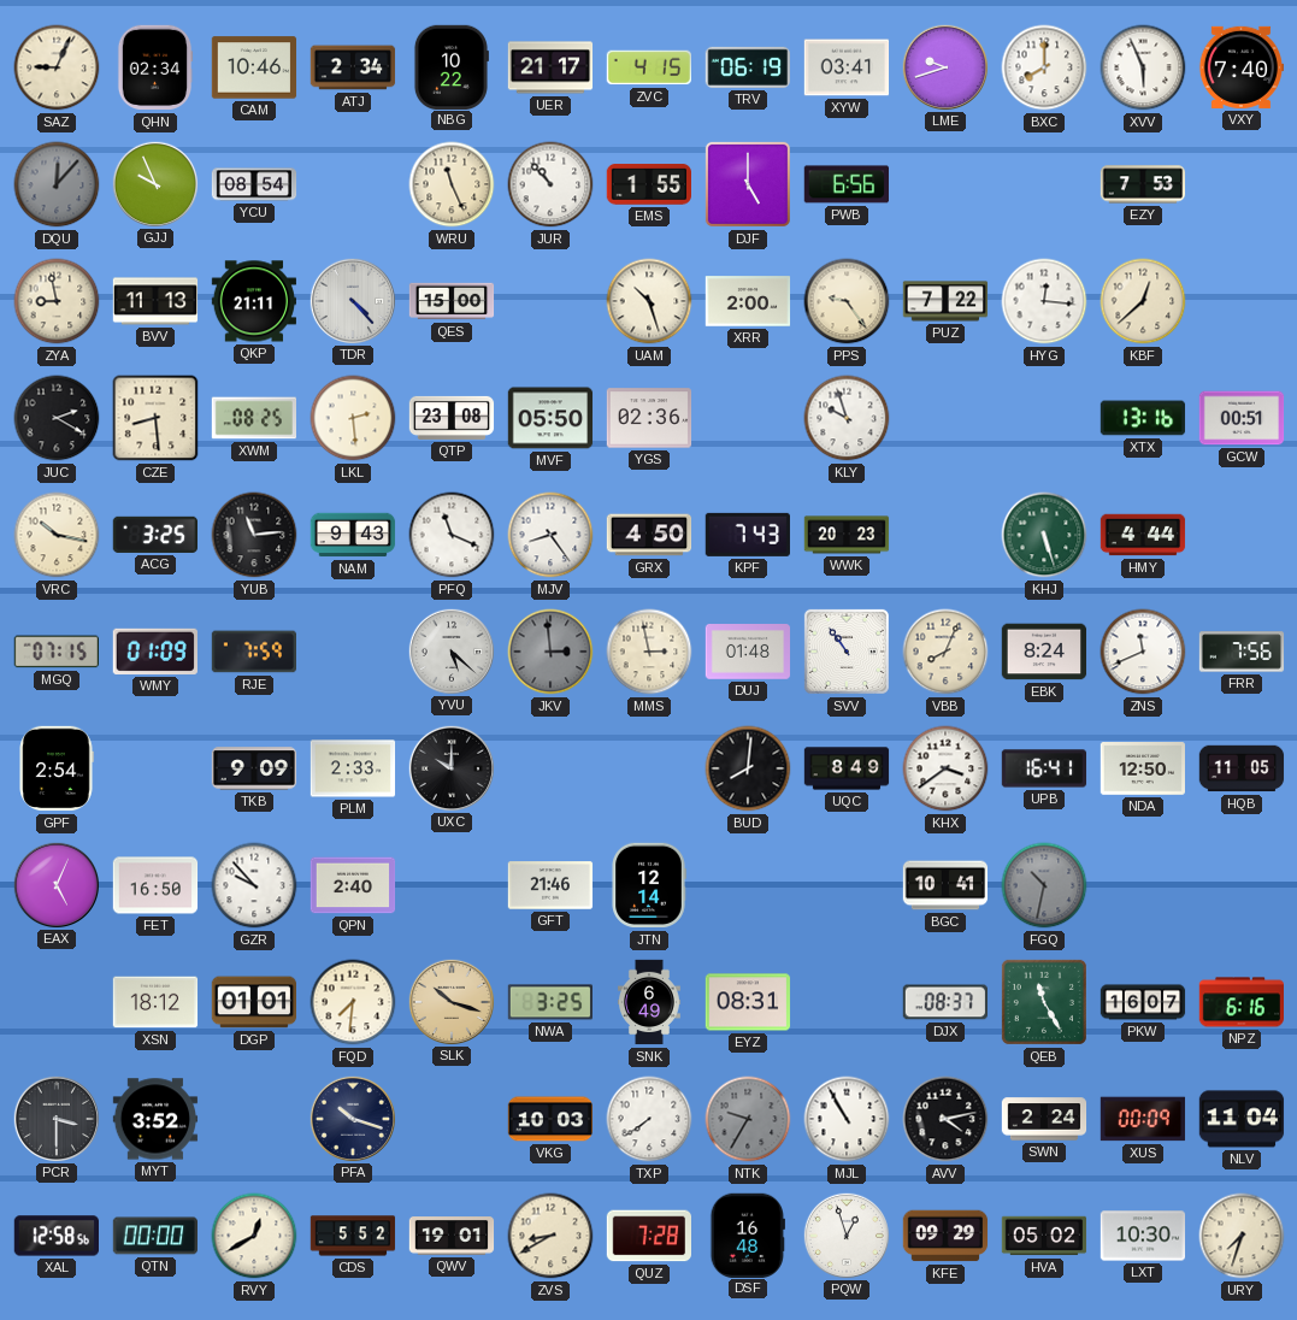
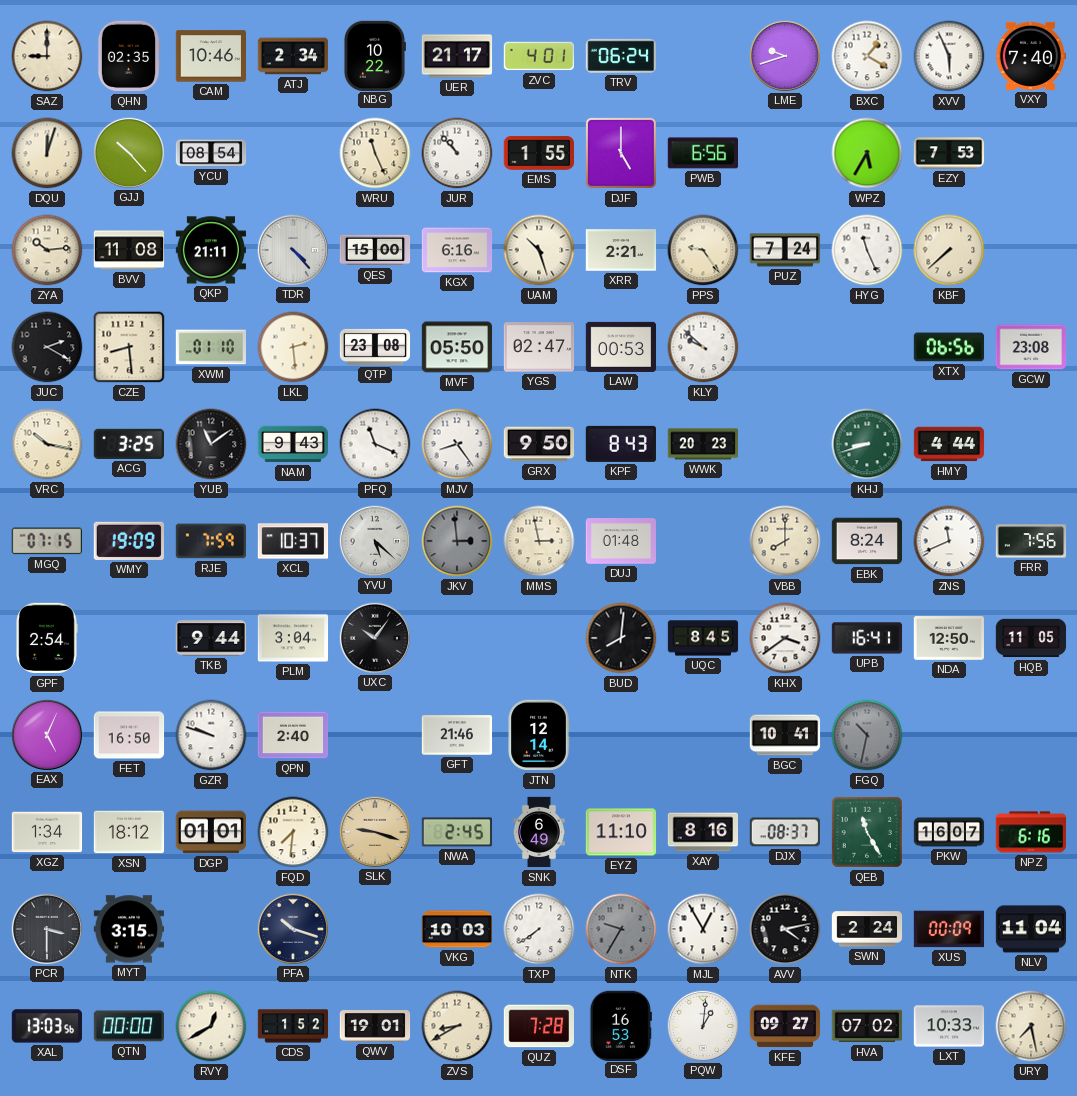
SAZ: 9:04 -> 9:00 (47, 56)
QHN: 02:34 -> 02:35 (129, 56)
ZVC: 4:15 -> 4:01 (538, 56)
TRV: 06:19 -> 06:24 (620, 56)
XYW: 03:41 -> none (847, 67)
BXC: 8:00 -> 1:20 (867, 56)
DQU: 12:07 -> 12:03 (47, 153)
DQU dial: grey -> cream (47, 153)
GJJ: 9:56 -> 10:23 (128, 152)
WPZ: none -> 5:35 (867, 153)
ZYA: 8:58 -> 10:14 (47, 250)
BVV: 11:13 -> 11:08 (129, 250)
KGX: none -> 6:16 (457, 250)
XRR: 2:00 -> 2:21 (621, 250)
PUZ: 7:22 -> 7:24 (785, 250)
HYG: 12:16 -> 11:26 (867, 250)
KBF: 12:38 -> 7:38 (949, 250)
XWM: 08:25 -> 01:10 (211, 347)
YGS: 02:36 -> 02:47 (539, 347)
LAW: none -> 00:53 (621, 347)
KLY: 9:57 -> 9:52 (703, 347)
XTX: 13:16 -> 06:56 (949, 347)
GCW: 00:51 -> 23:08 (1031, 347)
YUB: 11:14 -> 11:09 (211, 444)
GRX: 4:50 -> 9:50 (539, 444)
KPF: 7:43 -> 8:43 (621, 444)
KHJ: 5:27 -> 8:42 (867, 444)
WMY: 01:09 -> 19:09 (129, 541)
XCL: none -> 10:37 (293, 541)
SVV: 10:54 -> none (847, 652)
VBB: 8:04 -> 8:00 (785, 541)
TKB: 9:09 -> 9:44 (211, 638)
PLM: 2:33 -> 3:04 (293, 638)
UXC: 10:00 -> 10:06 (374, 637)
UQC: 8:49 -> 8:45 (703, 638)
GZR: 9:53 -> 9:48 (211, 735)
XGZ: none -> 1:34 (47, 832)
SLK: 10:18 -> 9:18 (374, 831)
NWA: 3:25 -> 2:45 (456, 832)
EYZ: 08:31 -> 11:10 (621, 832)
XAY: none -> 8:16 (703, 832)
MYT: 3:52 -> 3:15 (129, 929)
MJL: 10:55 -> 12:55 (703, 929)
XAL: 12:58 -> 13:03 (46, 1026)
CDS: 5:52 -> 1:52 (293, 1026)
DSF: 16:48 -> 16:53 (621, 1025)
PQW: 12:57 -> 1:01 (702, 1025)
KFE: 09:29 -> 09:27 (785, 1026)
HVA: 05:02 -> 07:02 (867, 1026)
LXT: 10:30 -> 10:33 (949, 1026)
URY: 7:33 -> 7:28 (1031, 1026)
